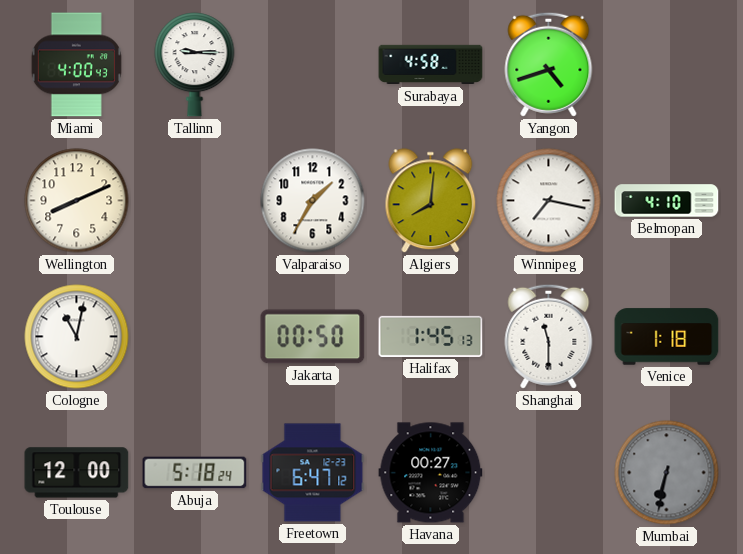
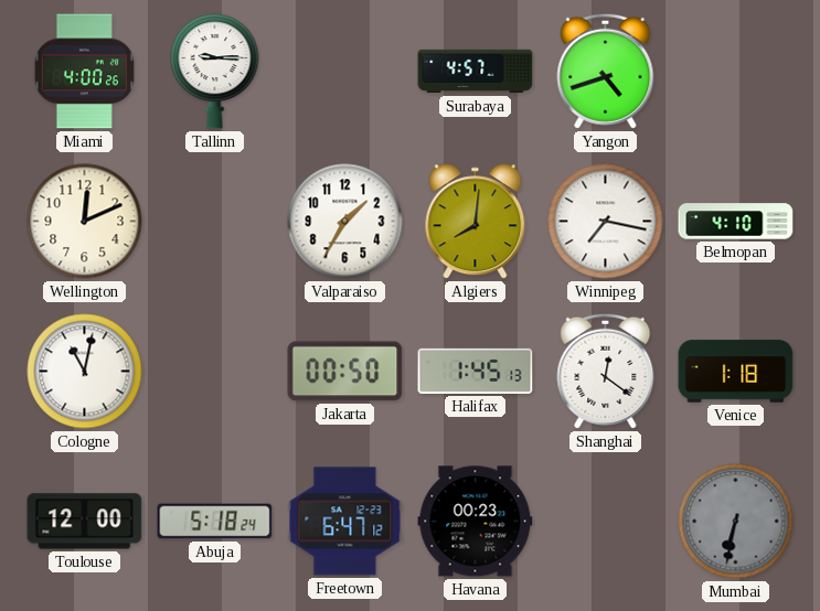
Miami: 4:00:43 -> 4:00:26 (84, 72)
Surabaya: 4:58 -> 4:57 (476, 72)
Wellington: 8:11 -> 12:11 (85, 222)
Shanghai: 11:30 -> 12:21 (606, 371)
Havana: 00:27 -> 00:23 (476, 522)
